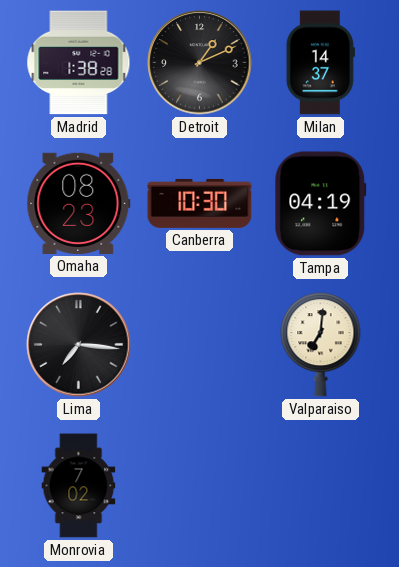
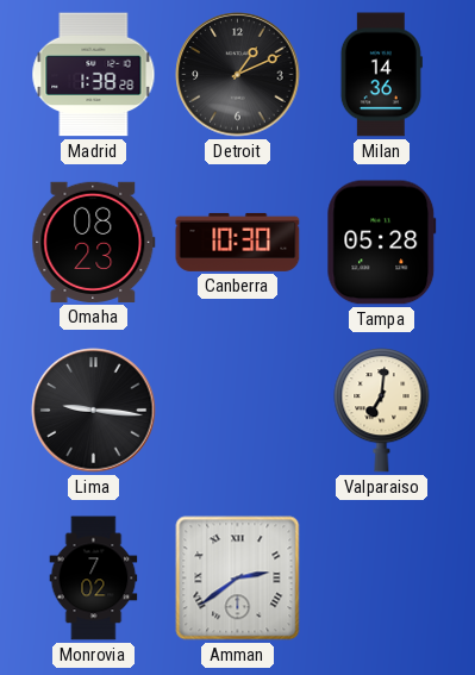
Milan: 14:37 -> 14:36 (381, 75)
Tampa: 04:19 -> 05:28 (382, 243)
Lima: 7:16 -> 9:16 (94, 411)
Amman: none -> 2:39 (238, 579)
